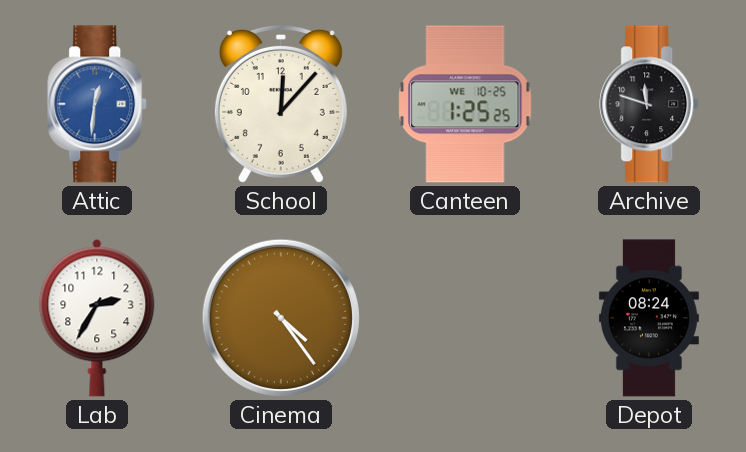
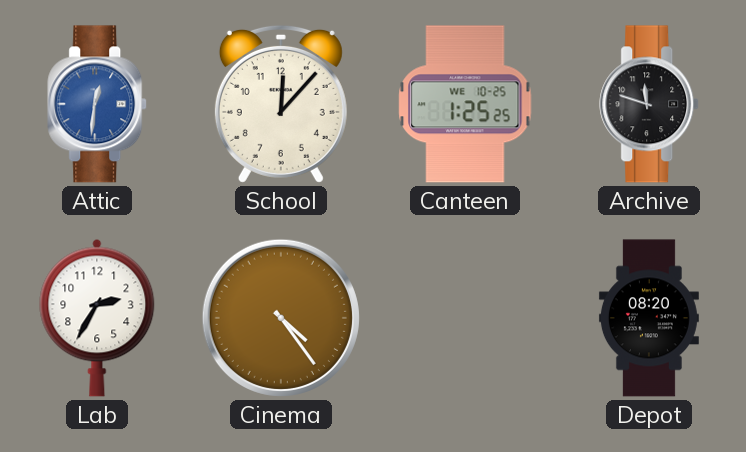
Depot: 08:24 -> 08:20 (649, 318)
